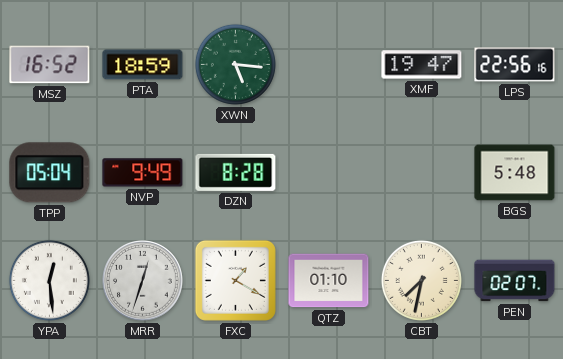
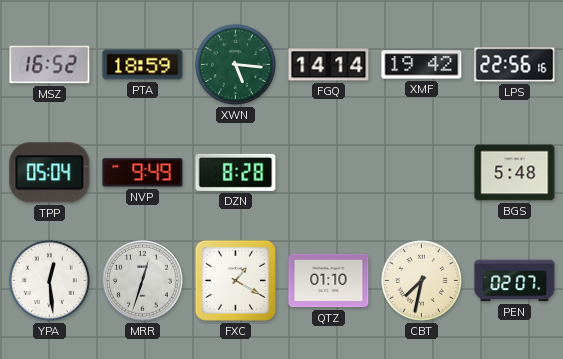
FGQ: none -> 14:14 (329, 65)
XMF: 19:47 -> 19:42 (422, 65)
